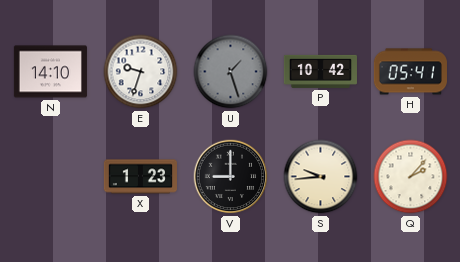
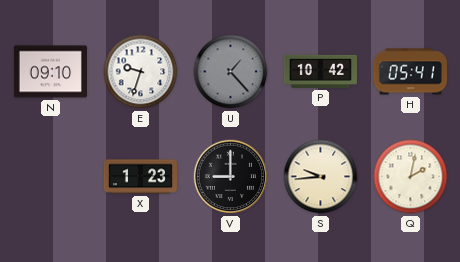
N: 14:10 -> 09:10 (50, 72)
U: 1:27 -> 1:23 (231, 72)
Q: 2:07 -> 2:02 (411, 177)
